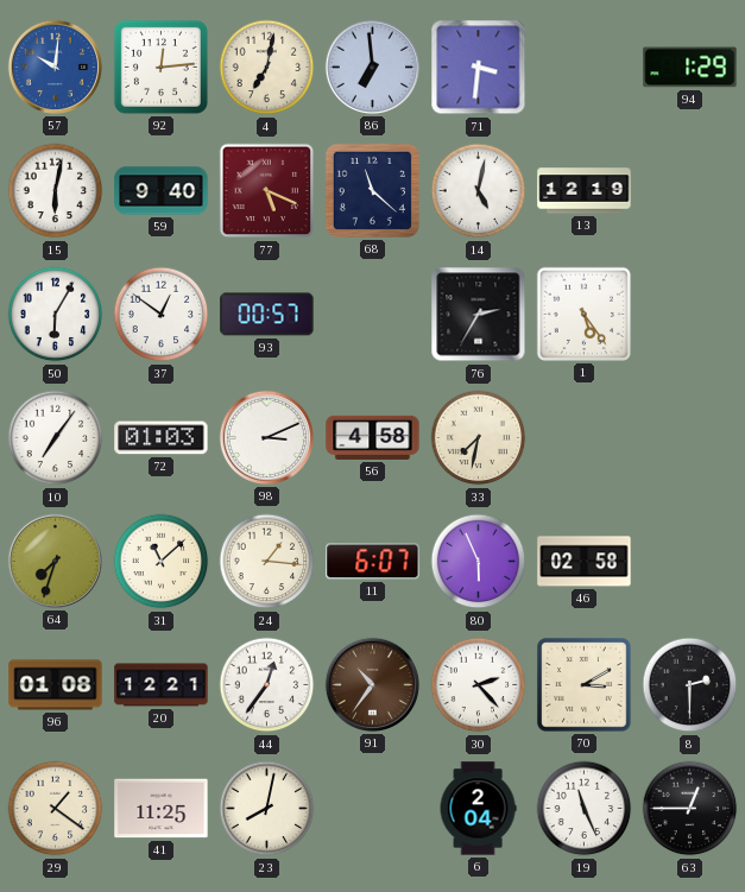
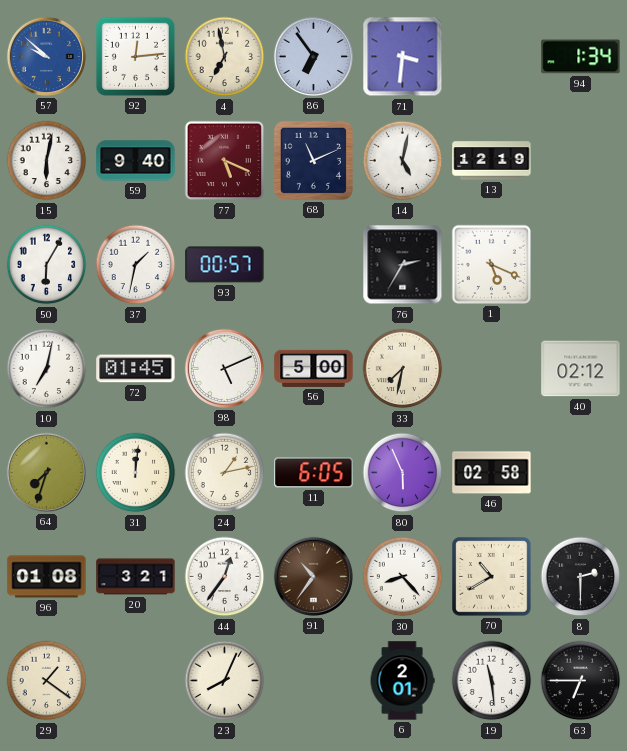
57: 10:01 -> 9:52 (46, 56)
4: 7:02 -> 6:58 (225, 57)
86: 6:59 -> 6:54 (313, 56)
94: 1:29 -> 1:34 (581, 57)
68: 11:22 -> 11:11 (313, 160)
37: 12:51 -> 1:32 (136, 265)
1: 5:24 -> 5:19 (491, 264)
10: 7:06 -> 7:02 (47, 369)
72: 01:03 -> 01:45 (136, 369)
98: 3:11 -> 5:11 (224, 368)
56: 4:58 -> 5:00 (314, 368)
40: none -> 02:12 (581, 369)
31: 11:08 -> 12:01 (136, 473)
24: 1:16 -> 1:13 (225, 473)
11: 6:07 -> 6:05 (314, 473)
20: 12:21 -> 3:21 (136, 577)
30: 2:23 -> 8:23 (403, 577)
70: 3:10 -> 10:40 (492, 577)
41: 11:25 -> none (162, 809)
23: 8:02 -> 8:04 (225, 681)
6: 2:04 -> 2:01 (402, 681)
19: 11:26 -> 11:29 (492, 681)
63: 12:45 -> 6:45 (581, 681)
